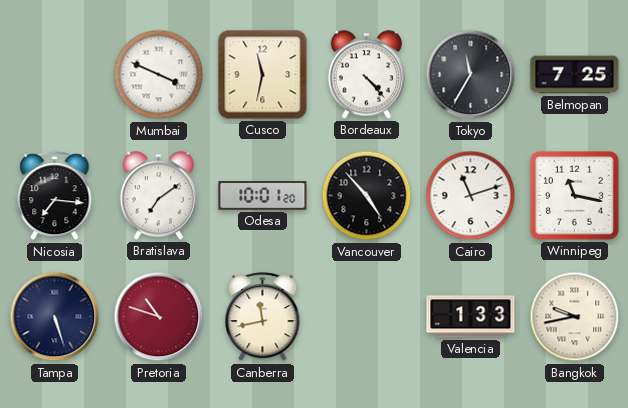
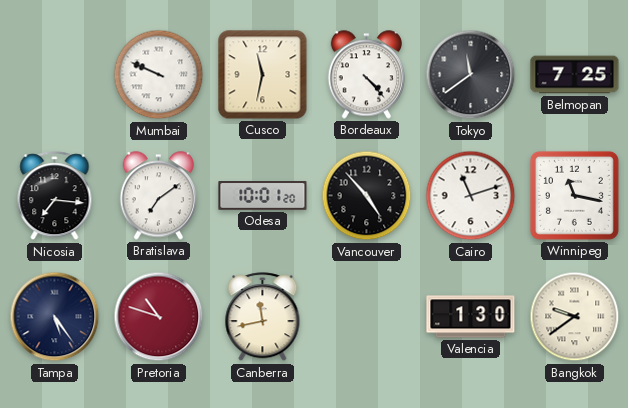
Mumbai: 3:49 -> 9:49 (159, 75)
Tokyo: 11:35 -> 11:39 (471, 75)
Tampa: 5:27 -> 5:24 (55, 317)
Valencia: 1:33 -> 1:30 (471, 317)
Bangkok: 9:43 -> 9:39 (575, 317)
